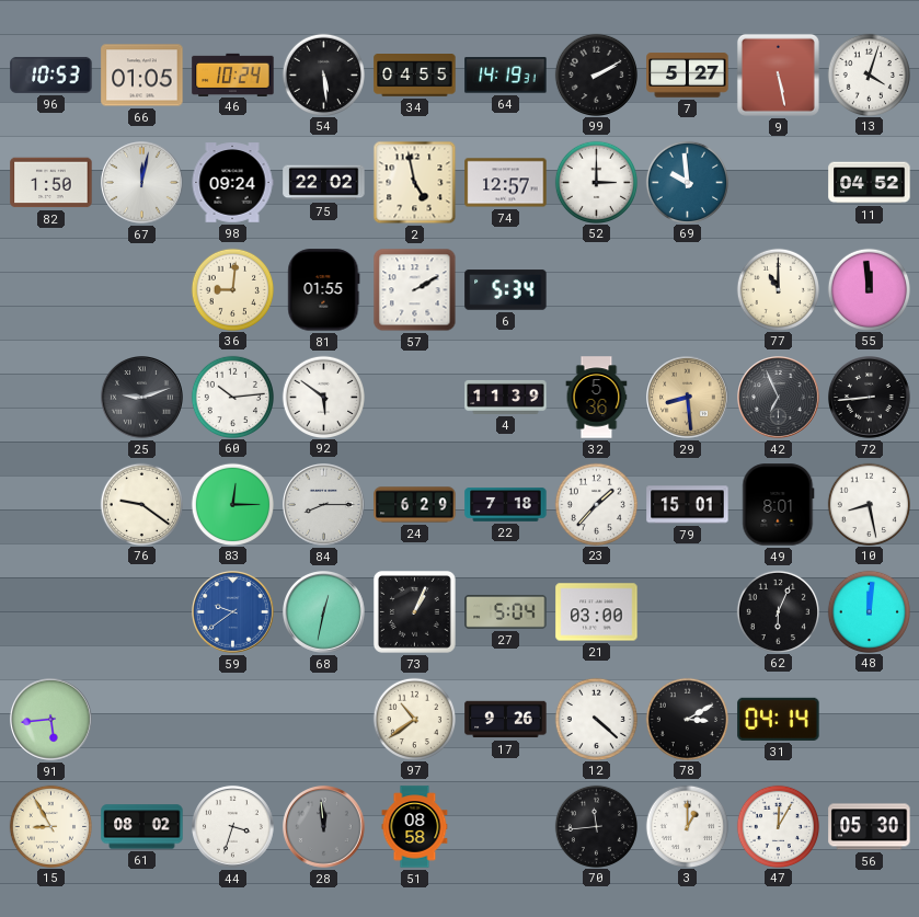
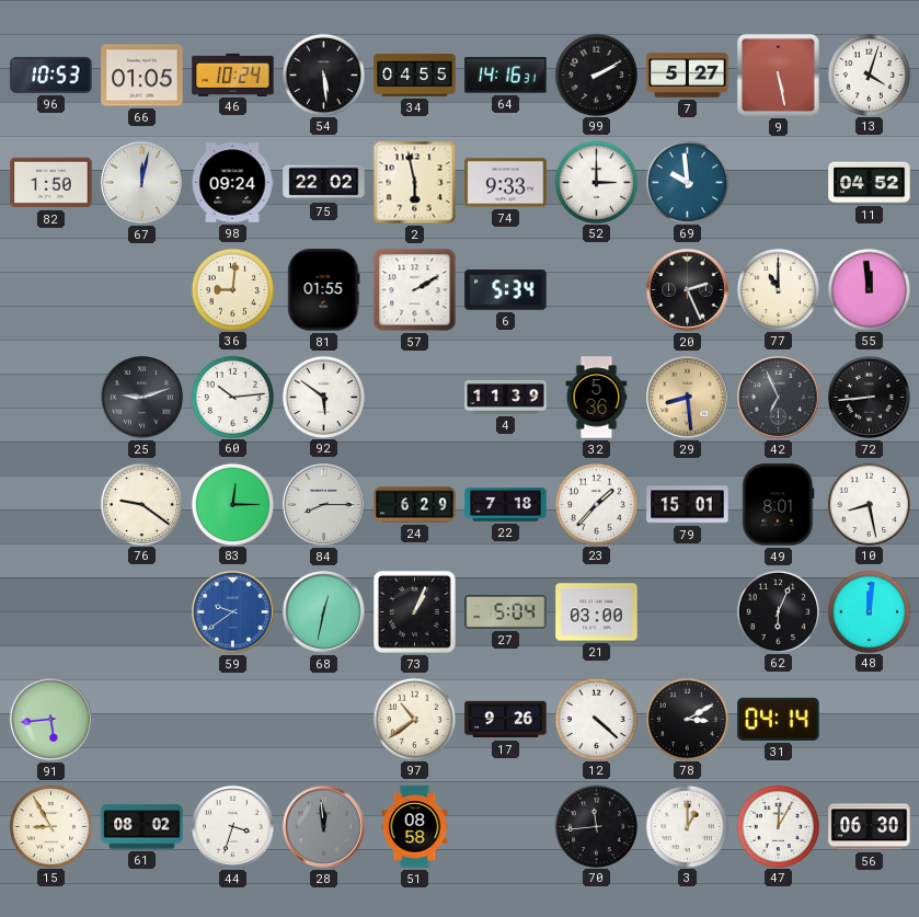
64: 14:19 -> 14:16 (506, 76)
2: 4:58 -> 5:58 (415, 183)
74: 12:57 -> 9:33 (506, 183)
20: none -> 2:26 (688, 290)
56: 05:30 -> 06:30 (870, 827)
